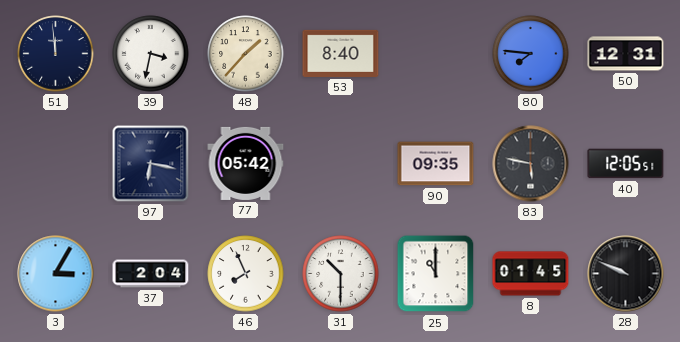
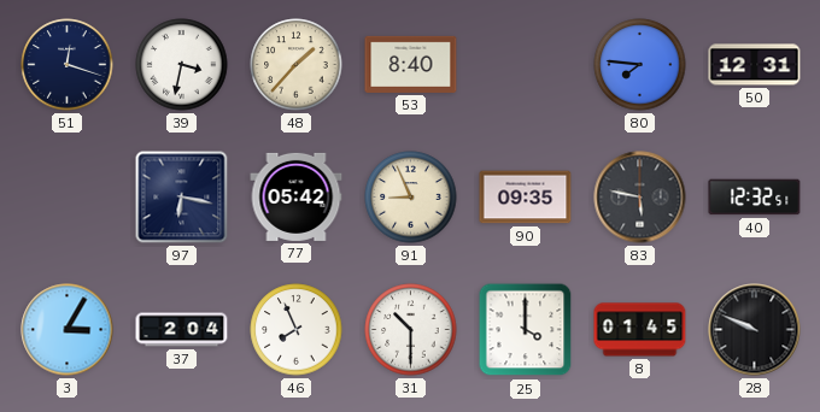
51: 11:59 -> 12:18 (68, 65)
91: none -> 8:56 (411, 198)
40: 12:05 -> 12:32 (755, 198)
25: 11:00 -> 4:00 (526, 330)
